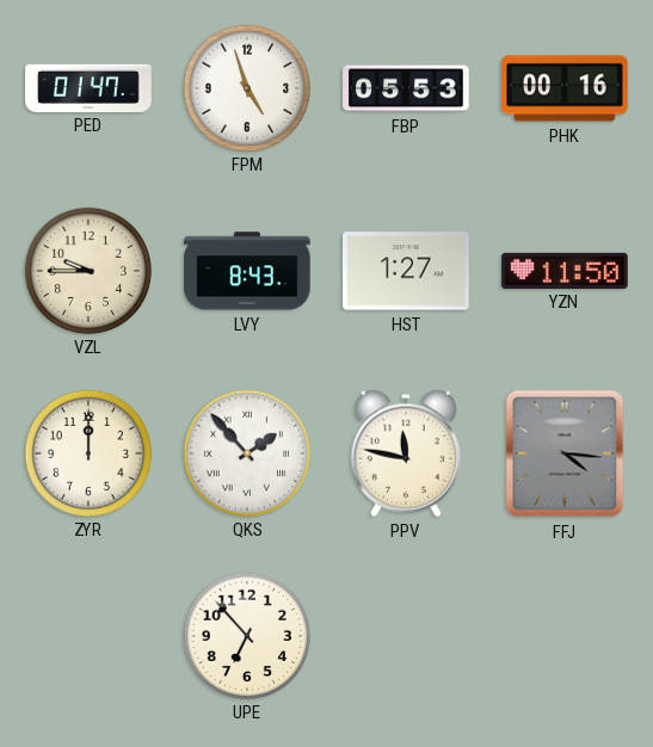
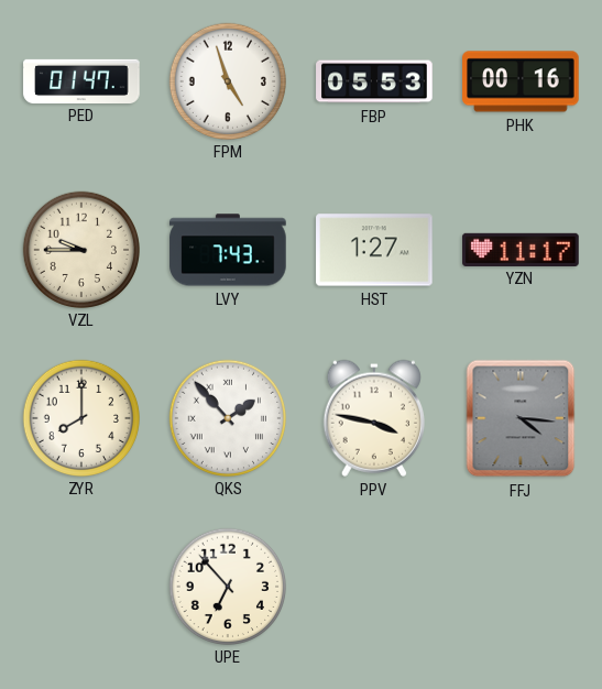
LVY: 8:43 -> 7:43 (228, 250)
YZN: 11:50 -> 11:17 (521, 249)
ZYR: 12:00 -> 8:00 (80, 417)
PPV: 11:47 -> 3:47 (373, 418)
